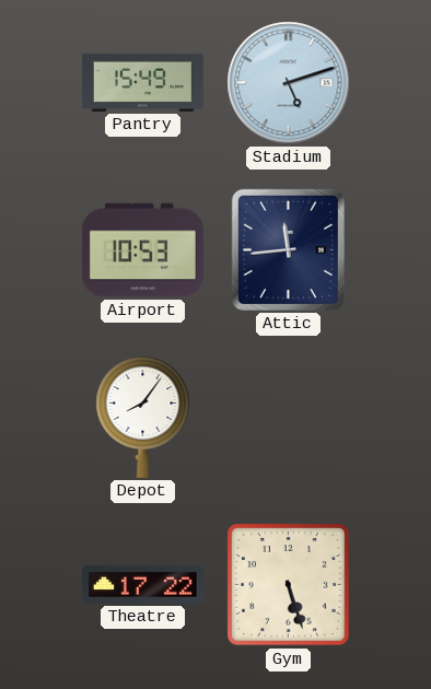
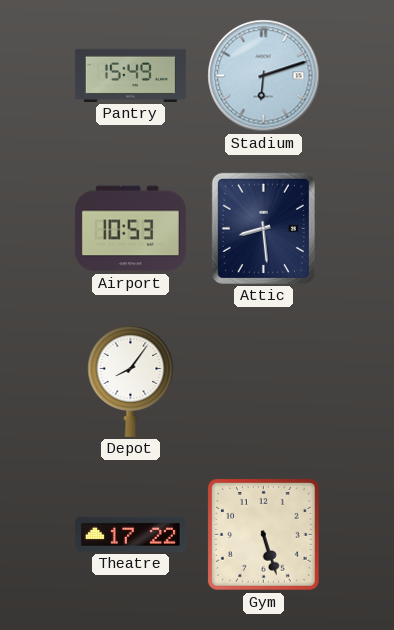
Stadium: 5:12 -> 6:12 (264, 76)
Attic: 11:44 -> 8:29 (263, 228)
